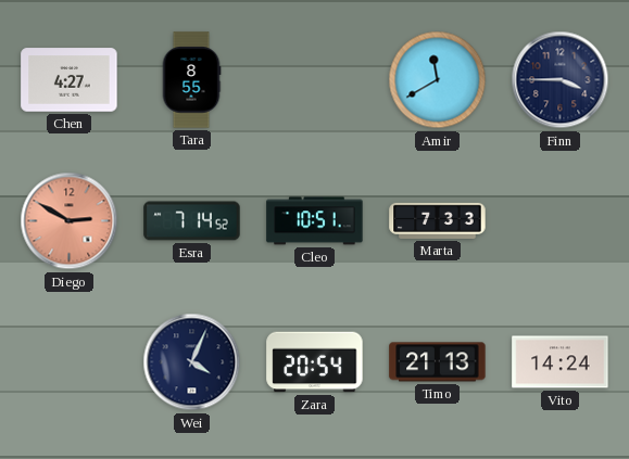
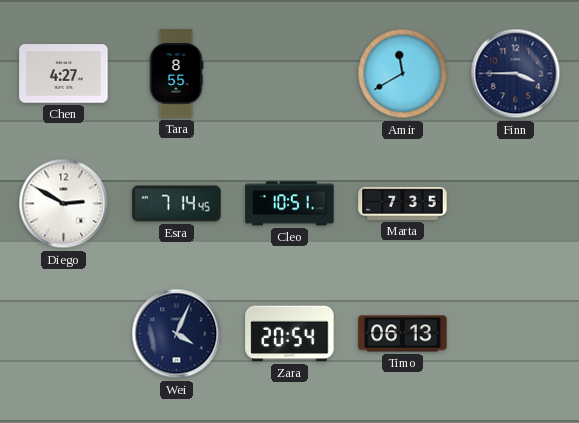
Diego dial: salmon -> white (64, 204)
Esra: 7:14:52 -> 7:14:45 (177, 204)
Marta: 7:33 -> 7:35 (403, 203)
Timo: 21:13 -> 06:13 (403, 334)
Vito: 14:24 -> none (561, 362)
